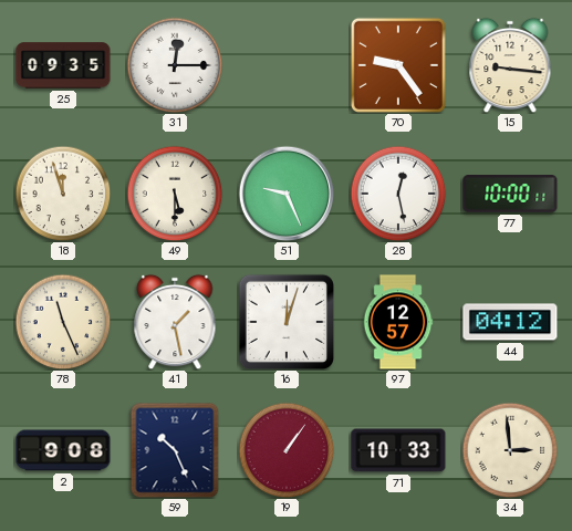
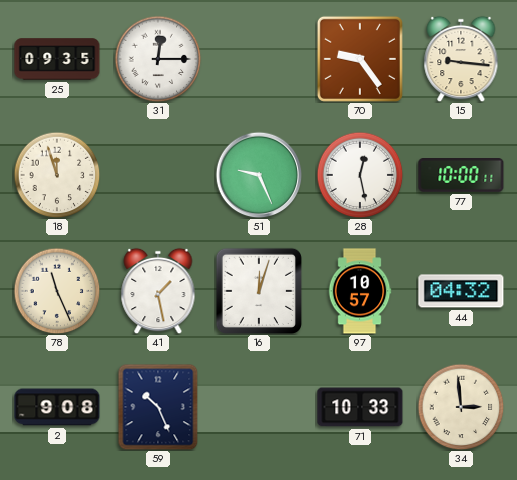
49: 5:30 -> none (175, 194)
97: 12:57 -> 10:57 (360, 291)
44: 04:12 -> 04:32 (461, 291)
19: 1:06 -> none (287, 450)
